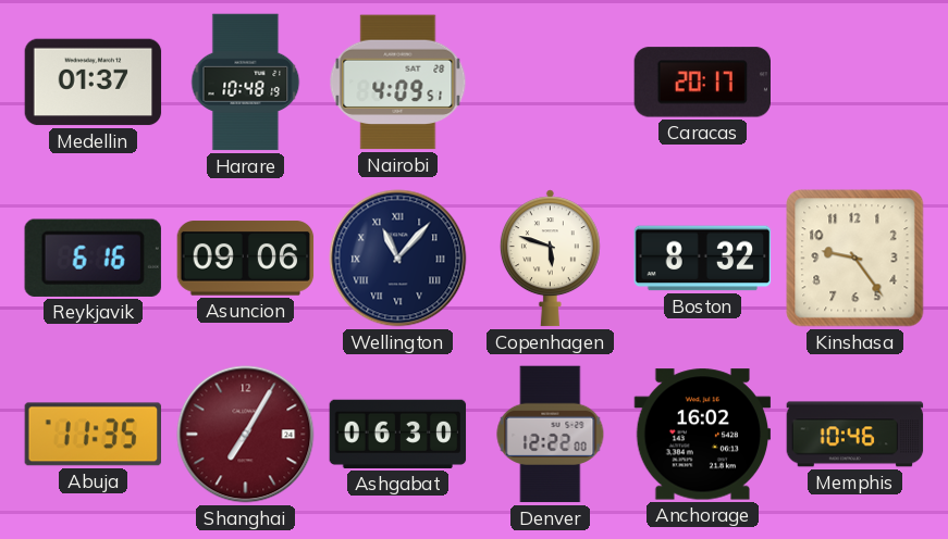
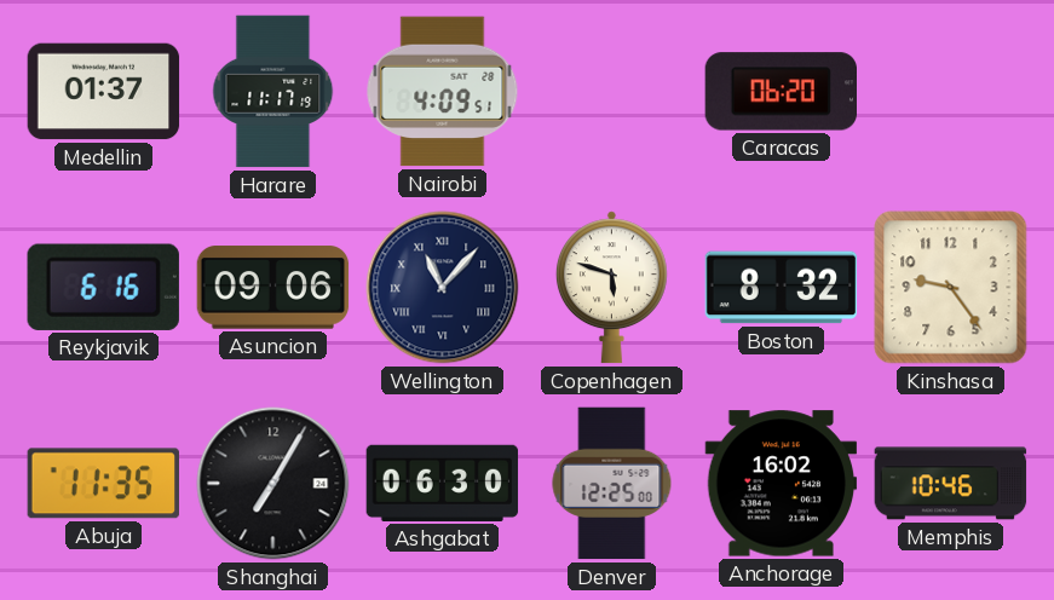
Harare: 10:48 -> 11:17 (273, 92)
Caracas: 20:17 -> 06:20 (781, 92)
Shanghai dial: burgundy -> black (273, 484)
Denver: 12:22 -> 12:25 (612, 484)
